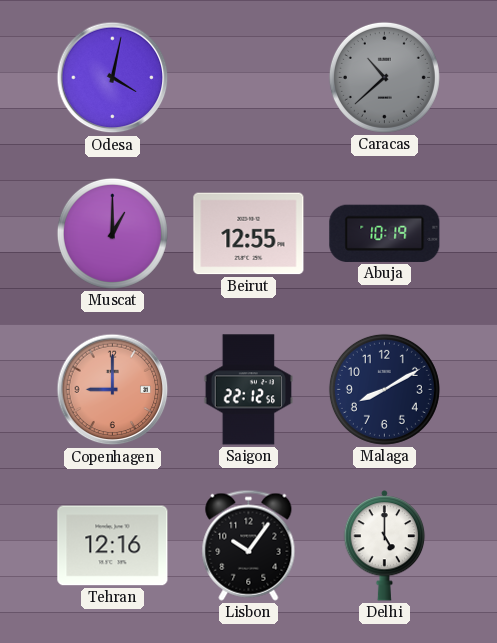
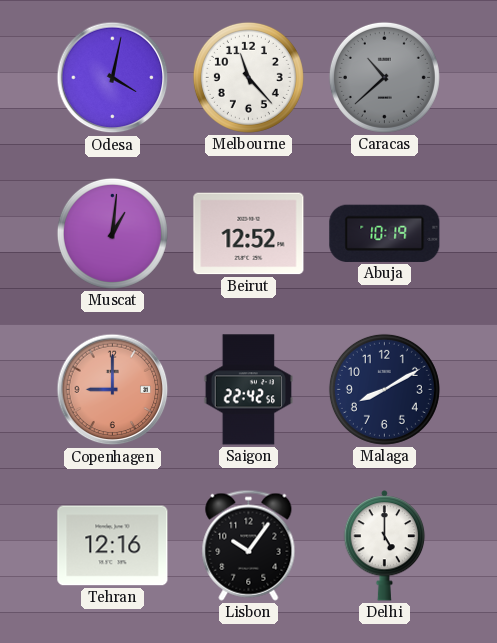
Melbourne: none -> 11:23 (248, 77)
Muscat: 1:00 -> 1:01 (112, 233)
Beirut: 12:55 -> 12:52 (249, 234)
Saigon: 22:12 -> 22:42 (249, 390)
